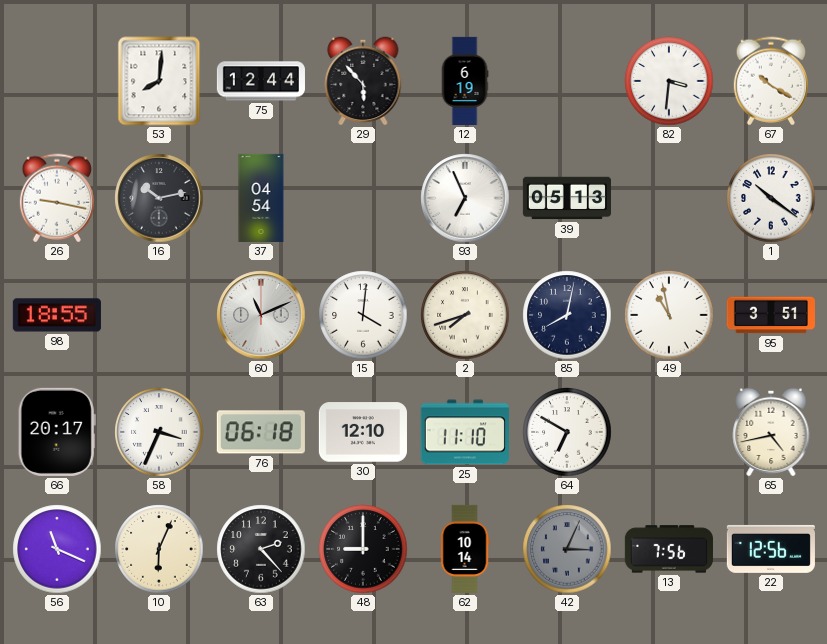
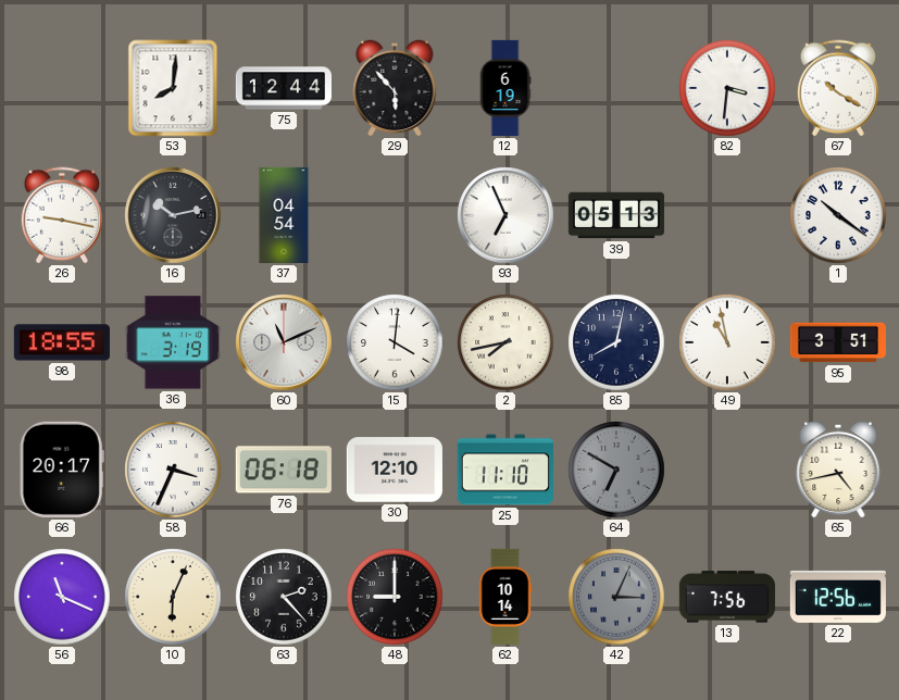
36: none -> 3:19 (173, 342)
2: 7:42 -> 7:43 (505, 342)
64 dial: white -> grey (616, 470)
